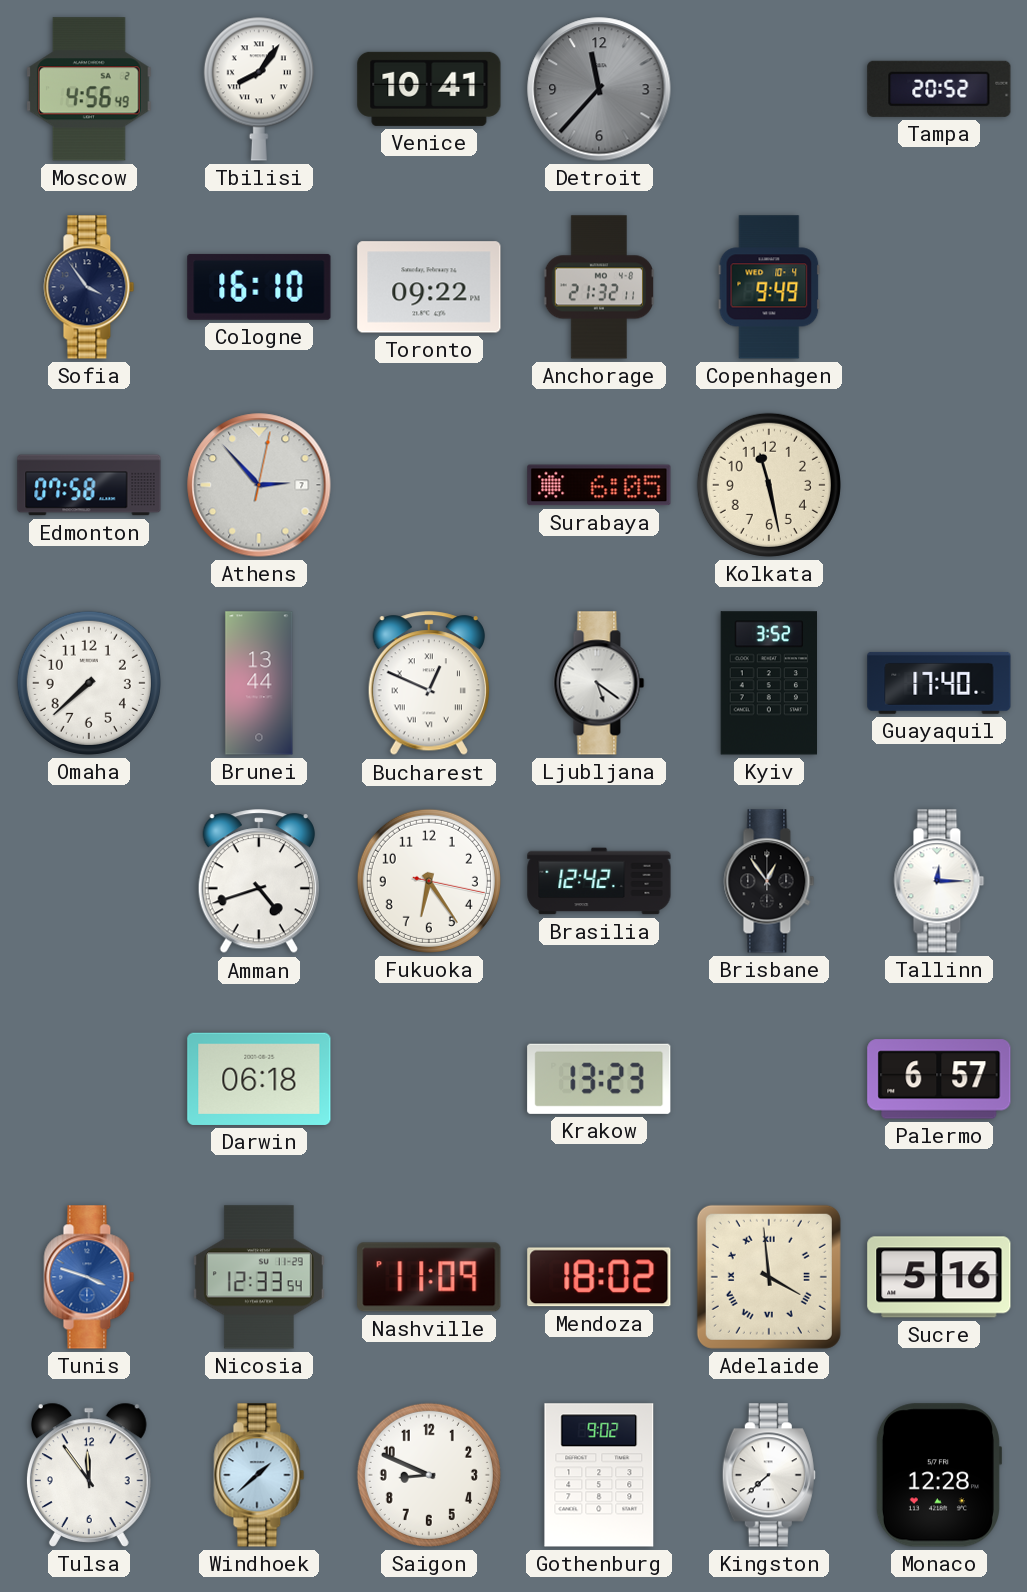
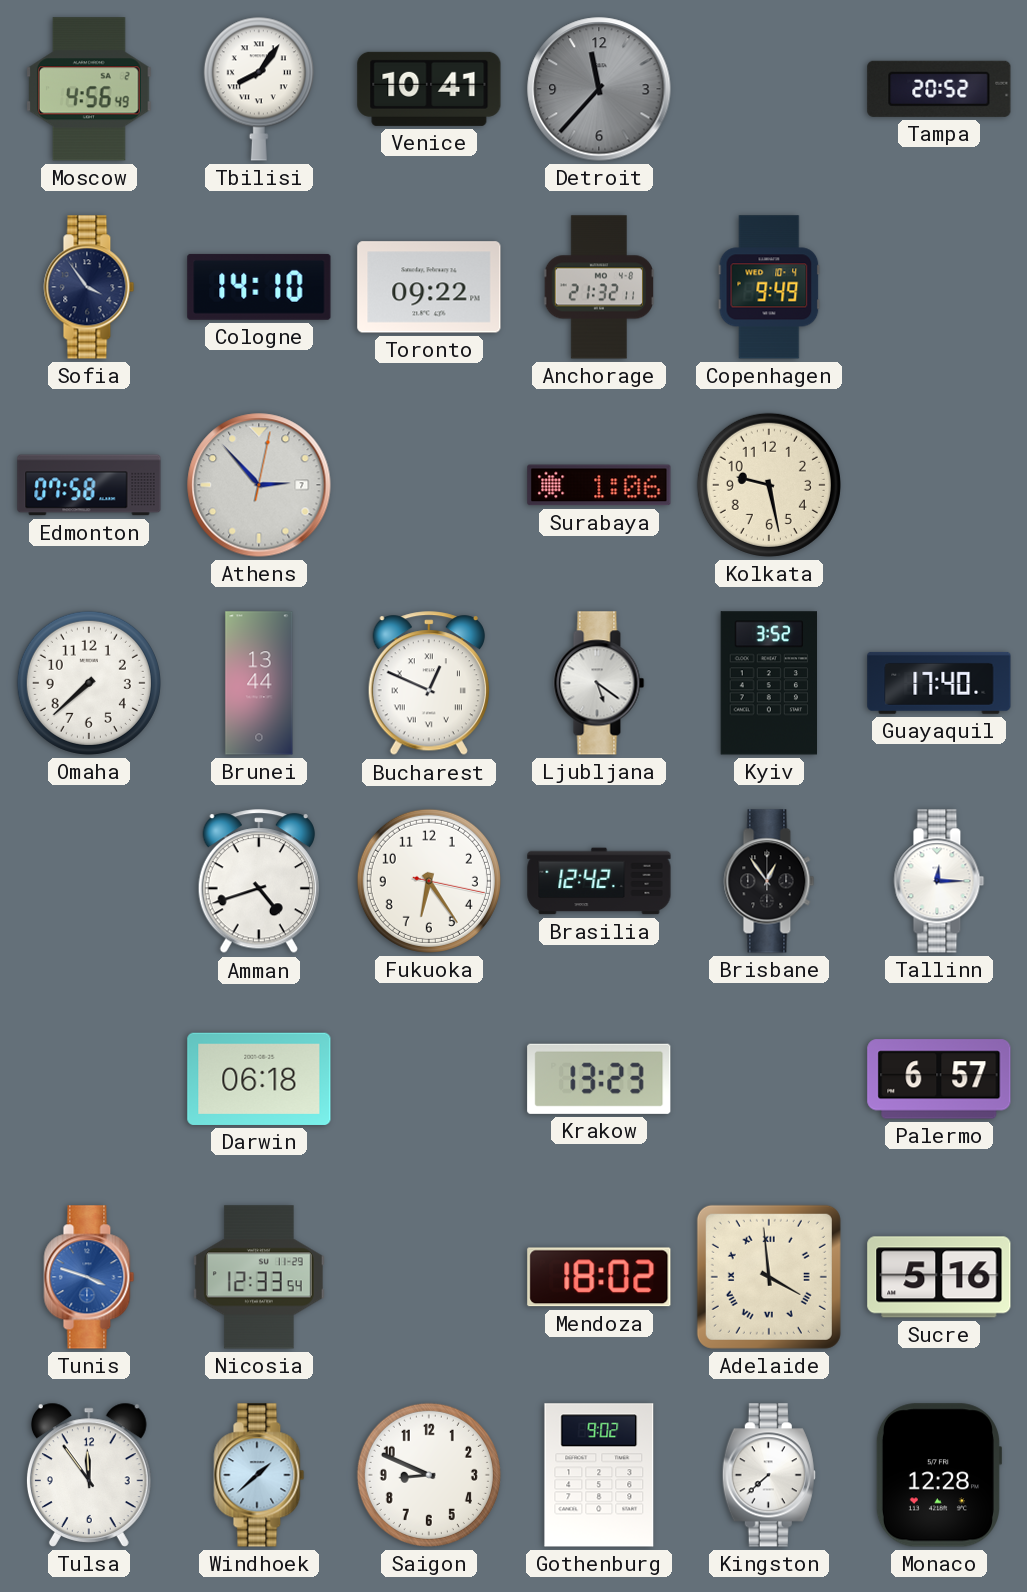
Cologne: 16:10 -> 14:10 (259, 287)
Surabaya: 6:05 -> 1:06 (599, 485)
Kolkata: 11:28 -> 9:28 (769, 485)
Nashville: 11:09 -> none (429, 1277)
